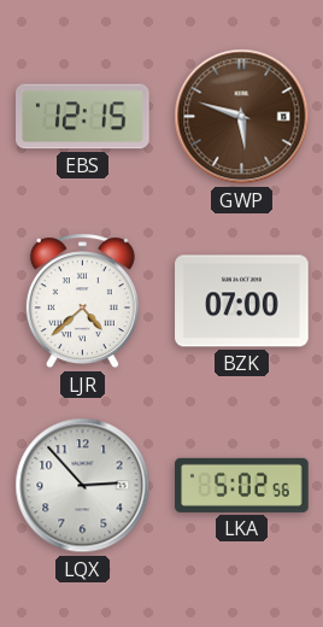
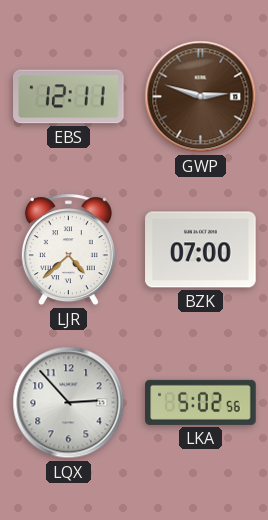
EBS: 12:15 -> 12:11 (69, 97)
GWP: 5:48 -> 2:48 (201, 97)
